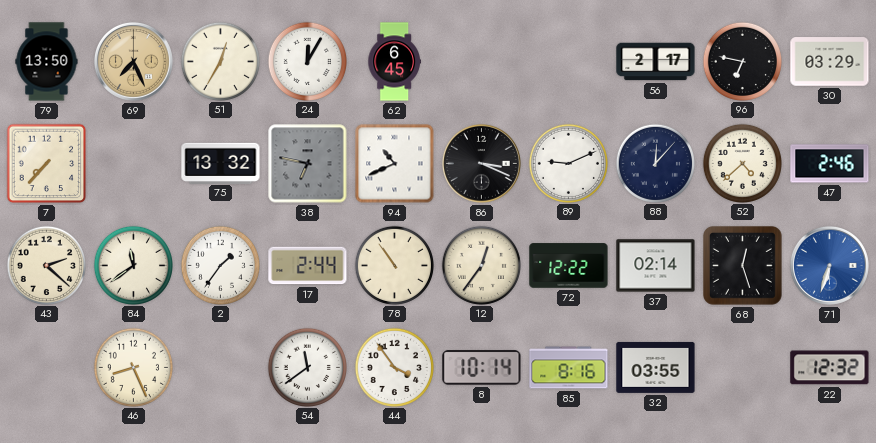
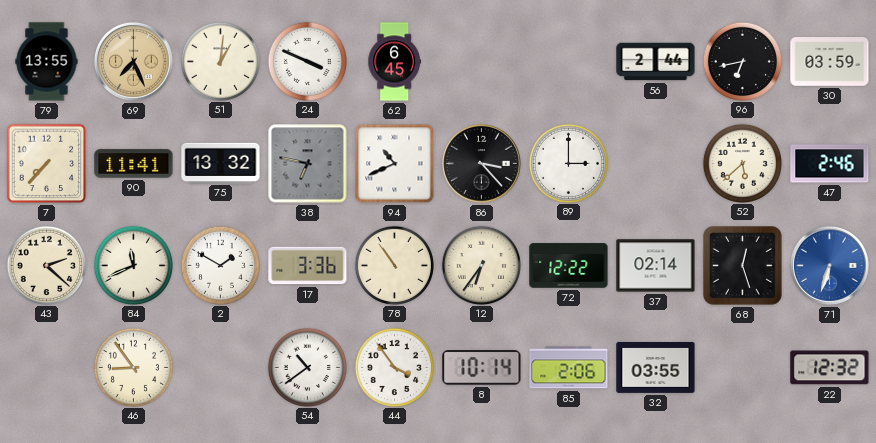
79: 13:50 -> 13:55 (47, 62)
51: 12:35 -> 1:01 (220, 61)
24: 12:05 -> 3:49 (307, 61)
56: 2:17 -> 2:44 (656, 62)
96: 6:47 -> 6:43 (742, 61)
30: 03:29 -> 03:59 (830, 62)
90: none -> 11:41 (134, 164)
86: 3:19 -> 3:23 (481, 163)
89: 9:11 -> 3:00 (568, 163)
88: 12:07 -> none (655, 163)
52: 4:38 -> 5:38 (742, 163)
84: 11:39 -> 11:41 (133, 265)
2: 1:36 -> 1:50 (220, 265)
17: 2:44 -> 3:36 (308, 266)
12: 12:36 -> 6:36 (481, 265)
46: 8:26 -> 8:54 (133, 367)
54: 11:39 -> 10:39 (307, 367)
85: 8:16 -> 2:06 (569, 368)
